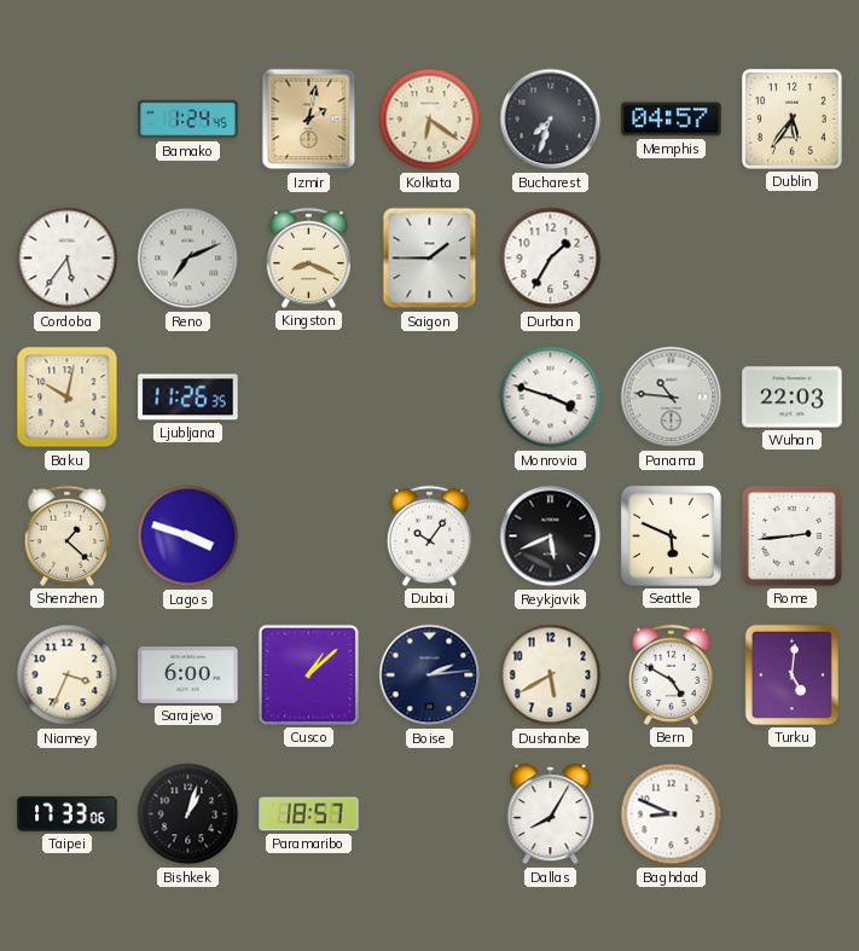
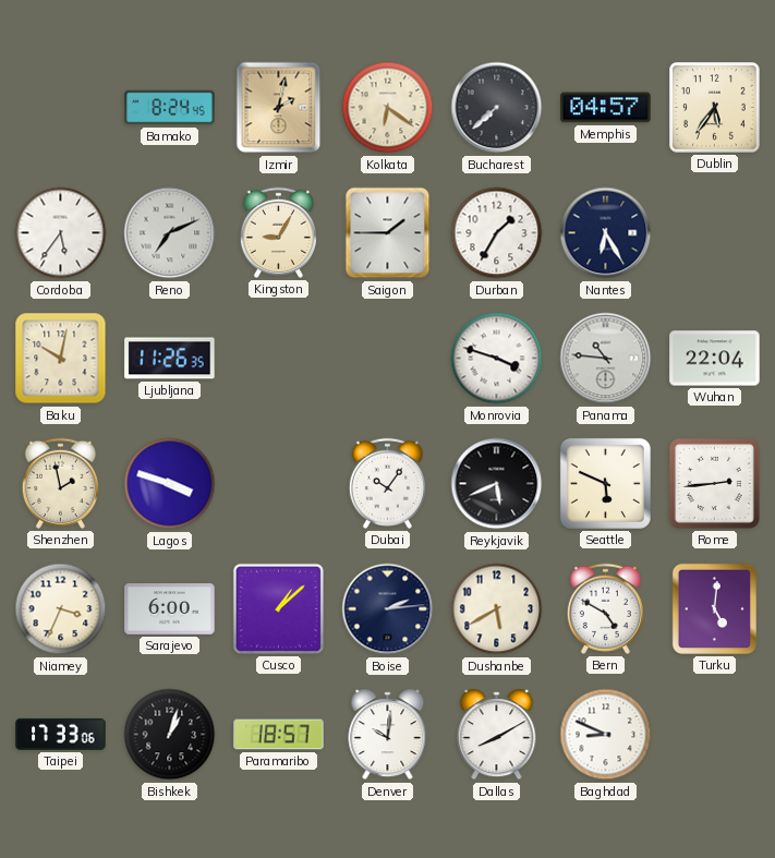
Bamako: 1:24 -> 8:24 (170, 108)
Bucharest: 7:33 -> 7:38 (497, 108)
Kingston: 8:19 -> 9:05 (278, 232)
Nantes: none -> 6:25 (606, 233)
Wuhan: 22:03 -> 22:04 (715, 359)
Shenzhen: 1:22 -> 1:58 (60, 483)
Denver: none -> 10:01 (388, 735)
Dallas: 8:05 -> 8:10 (497, 735)
